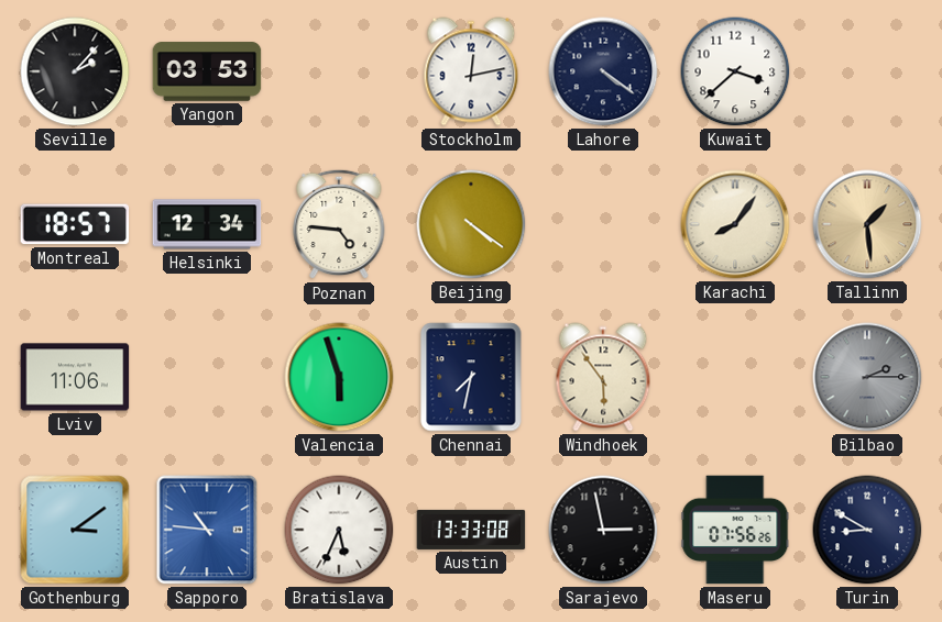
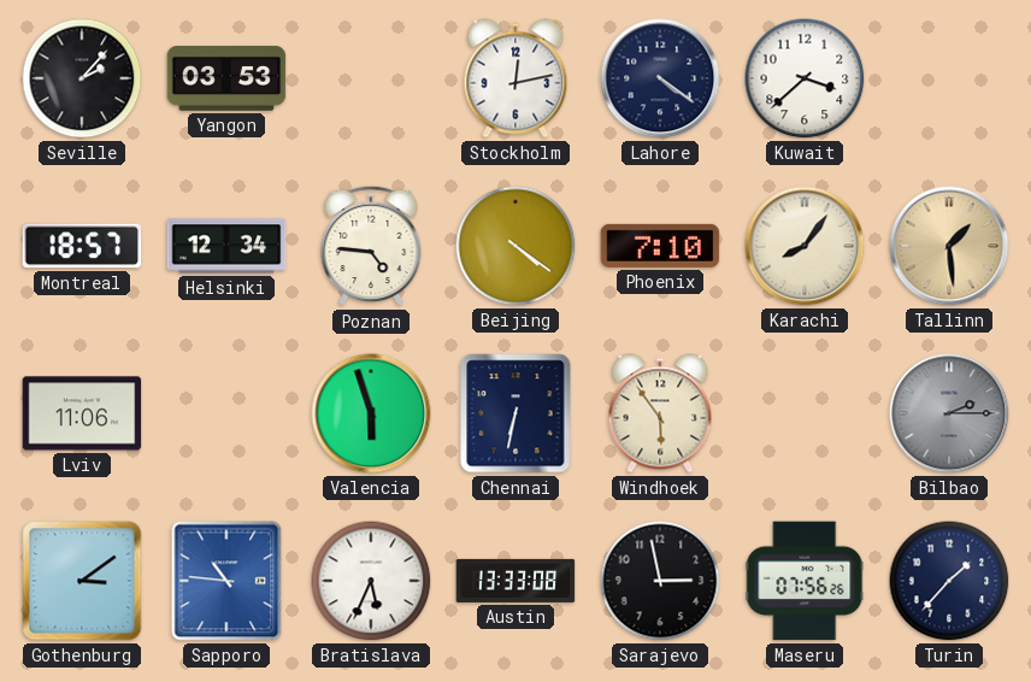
Phoenix: none -> 7:10 (660, 246)
Chennai: 7:32 -> 6:32 (515, 413)
Turin: 8:50 -> 1:37 (949, 581)
